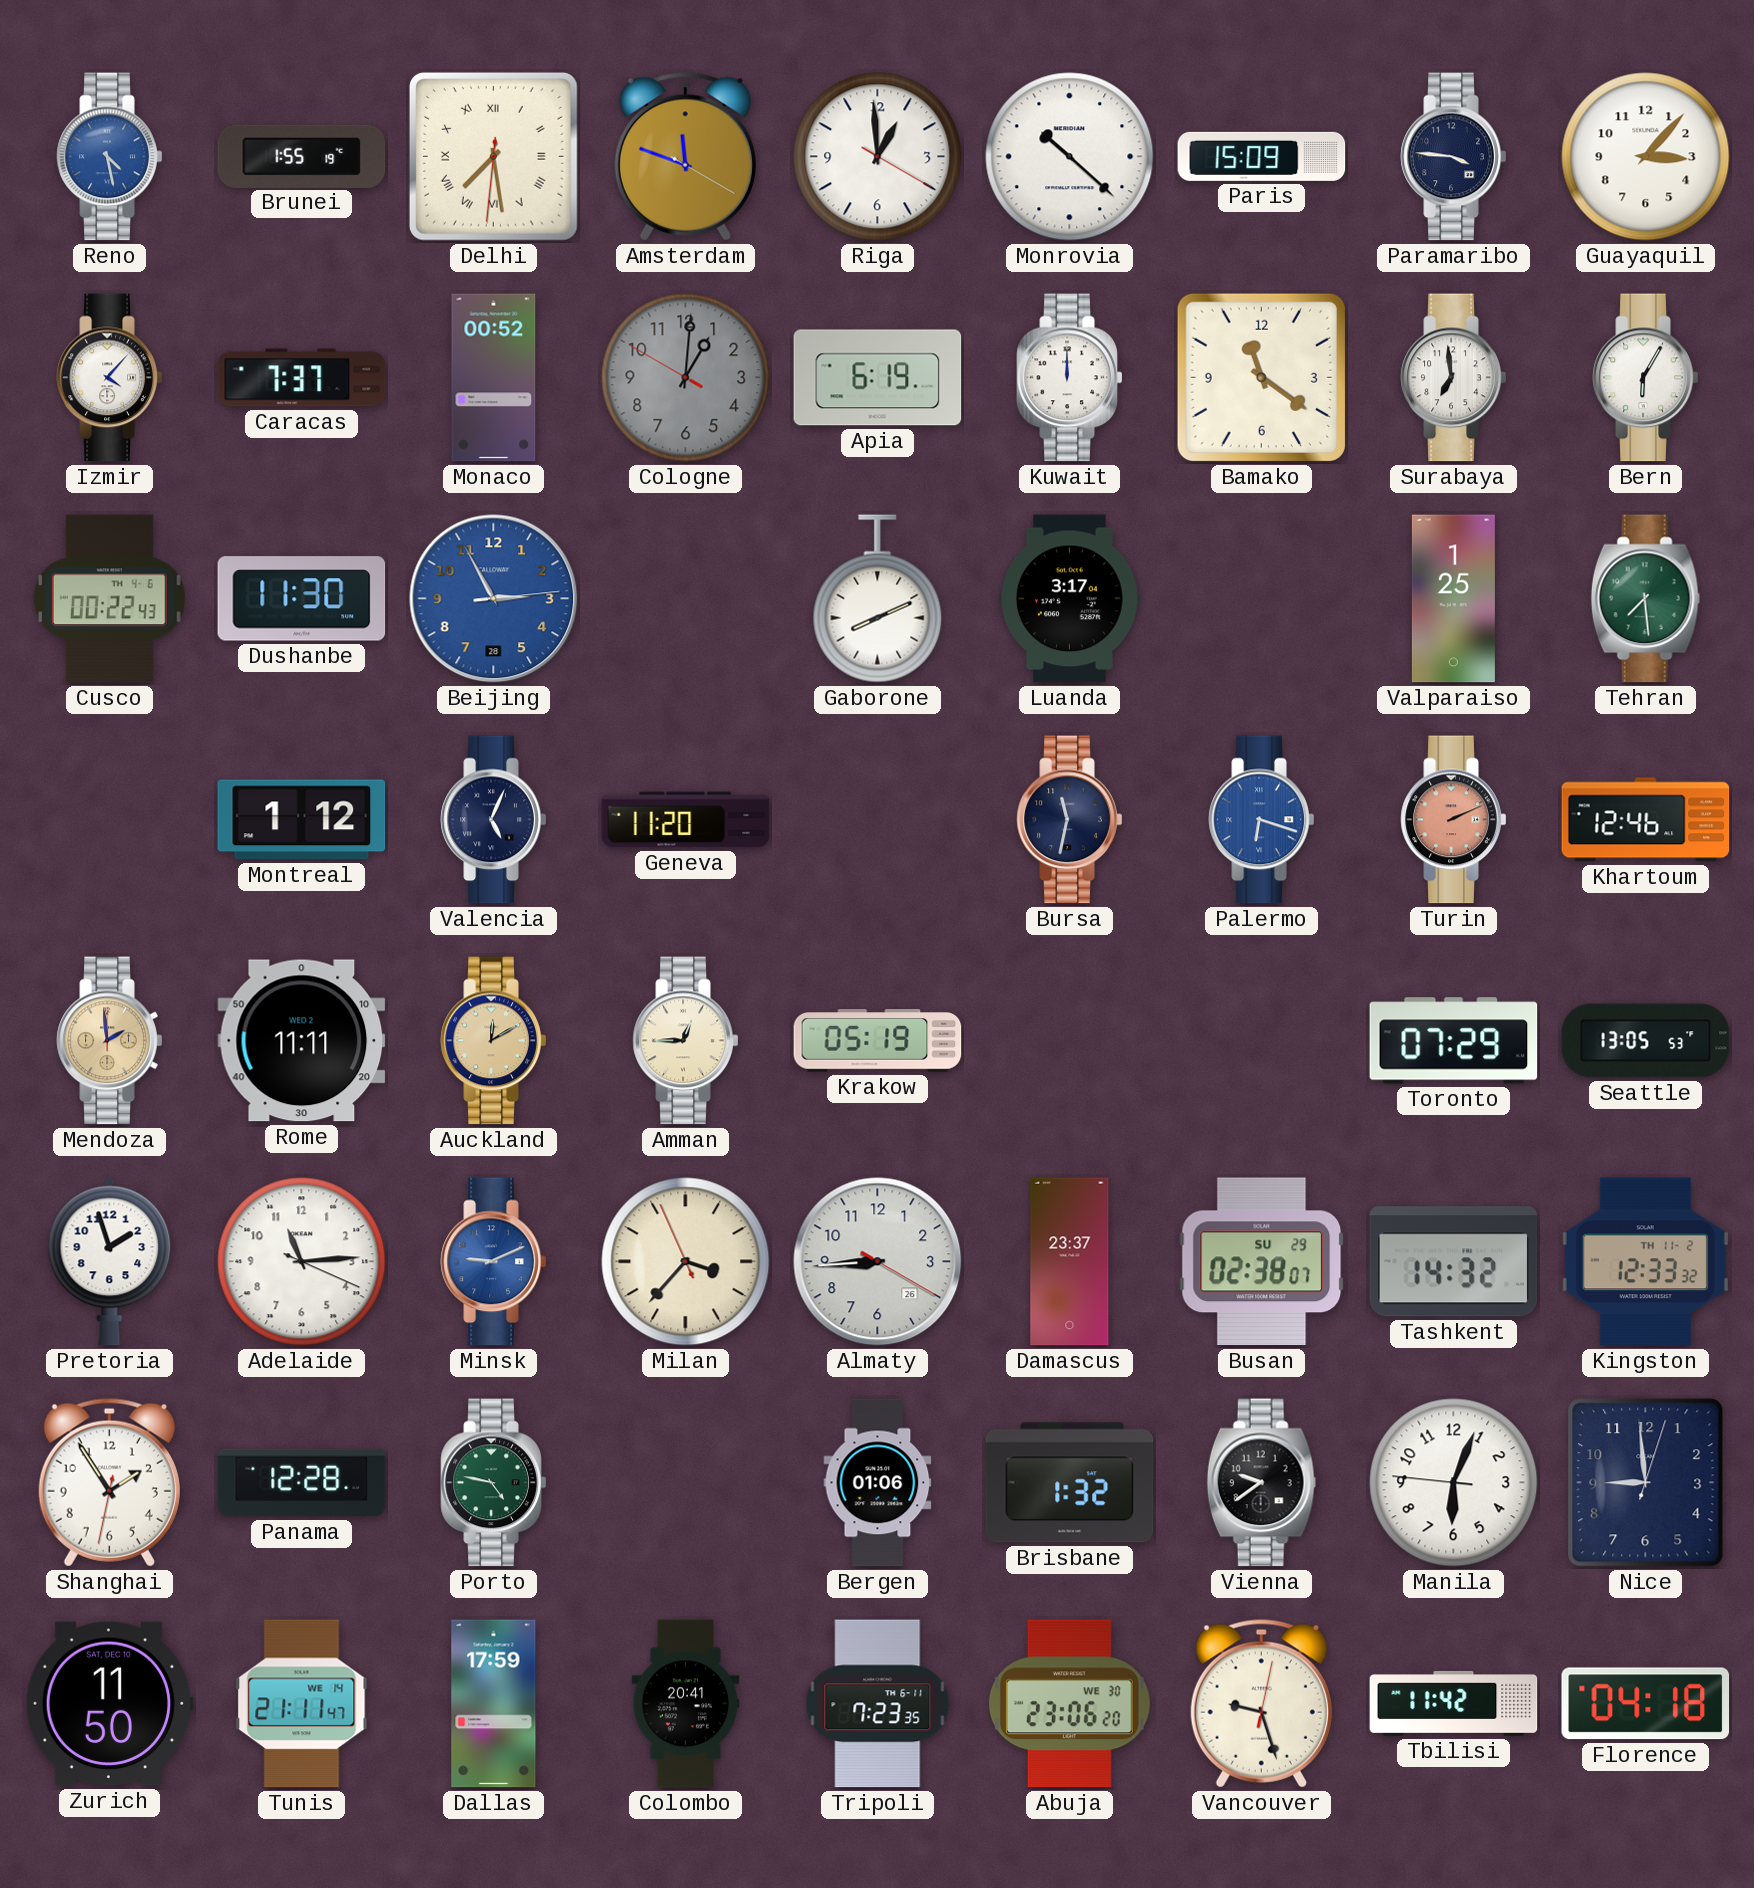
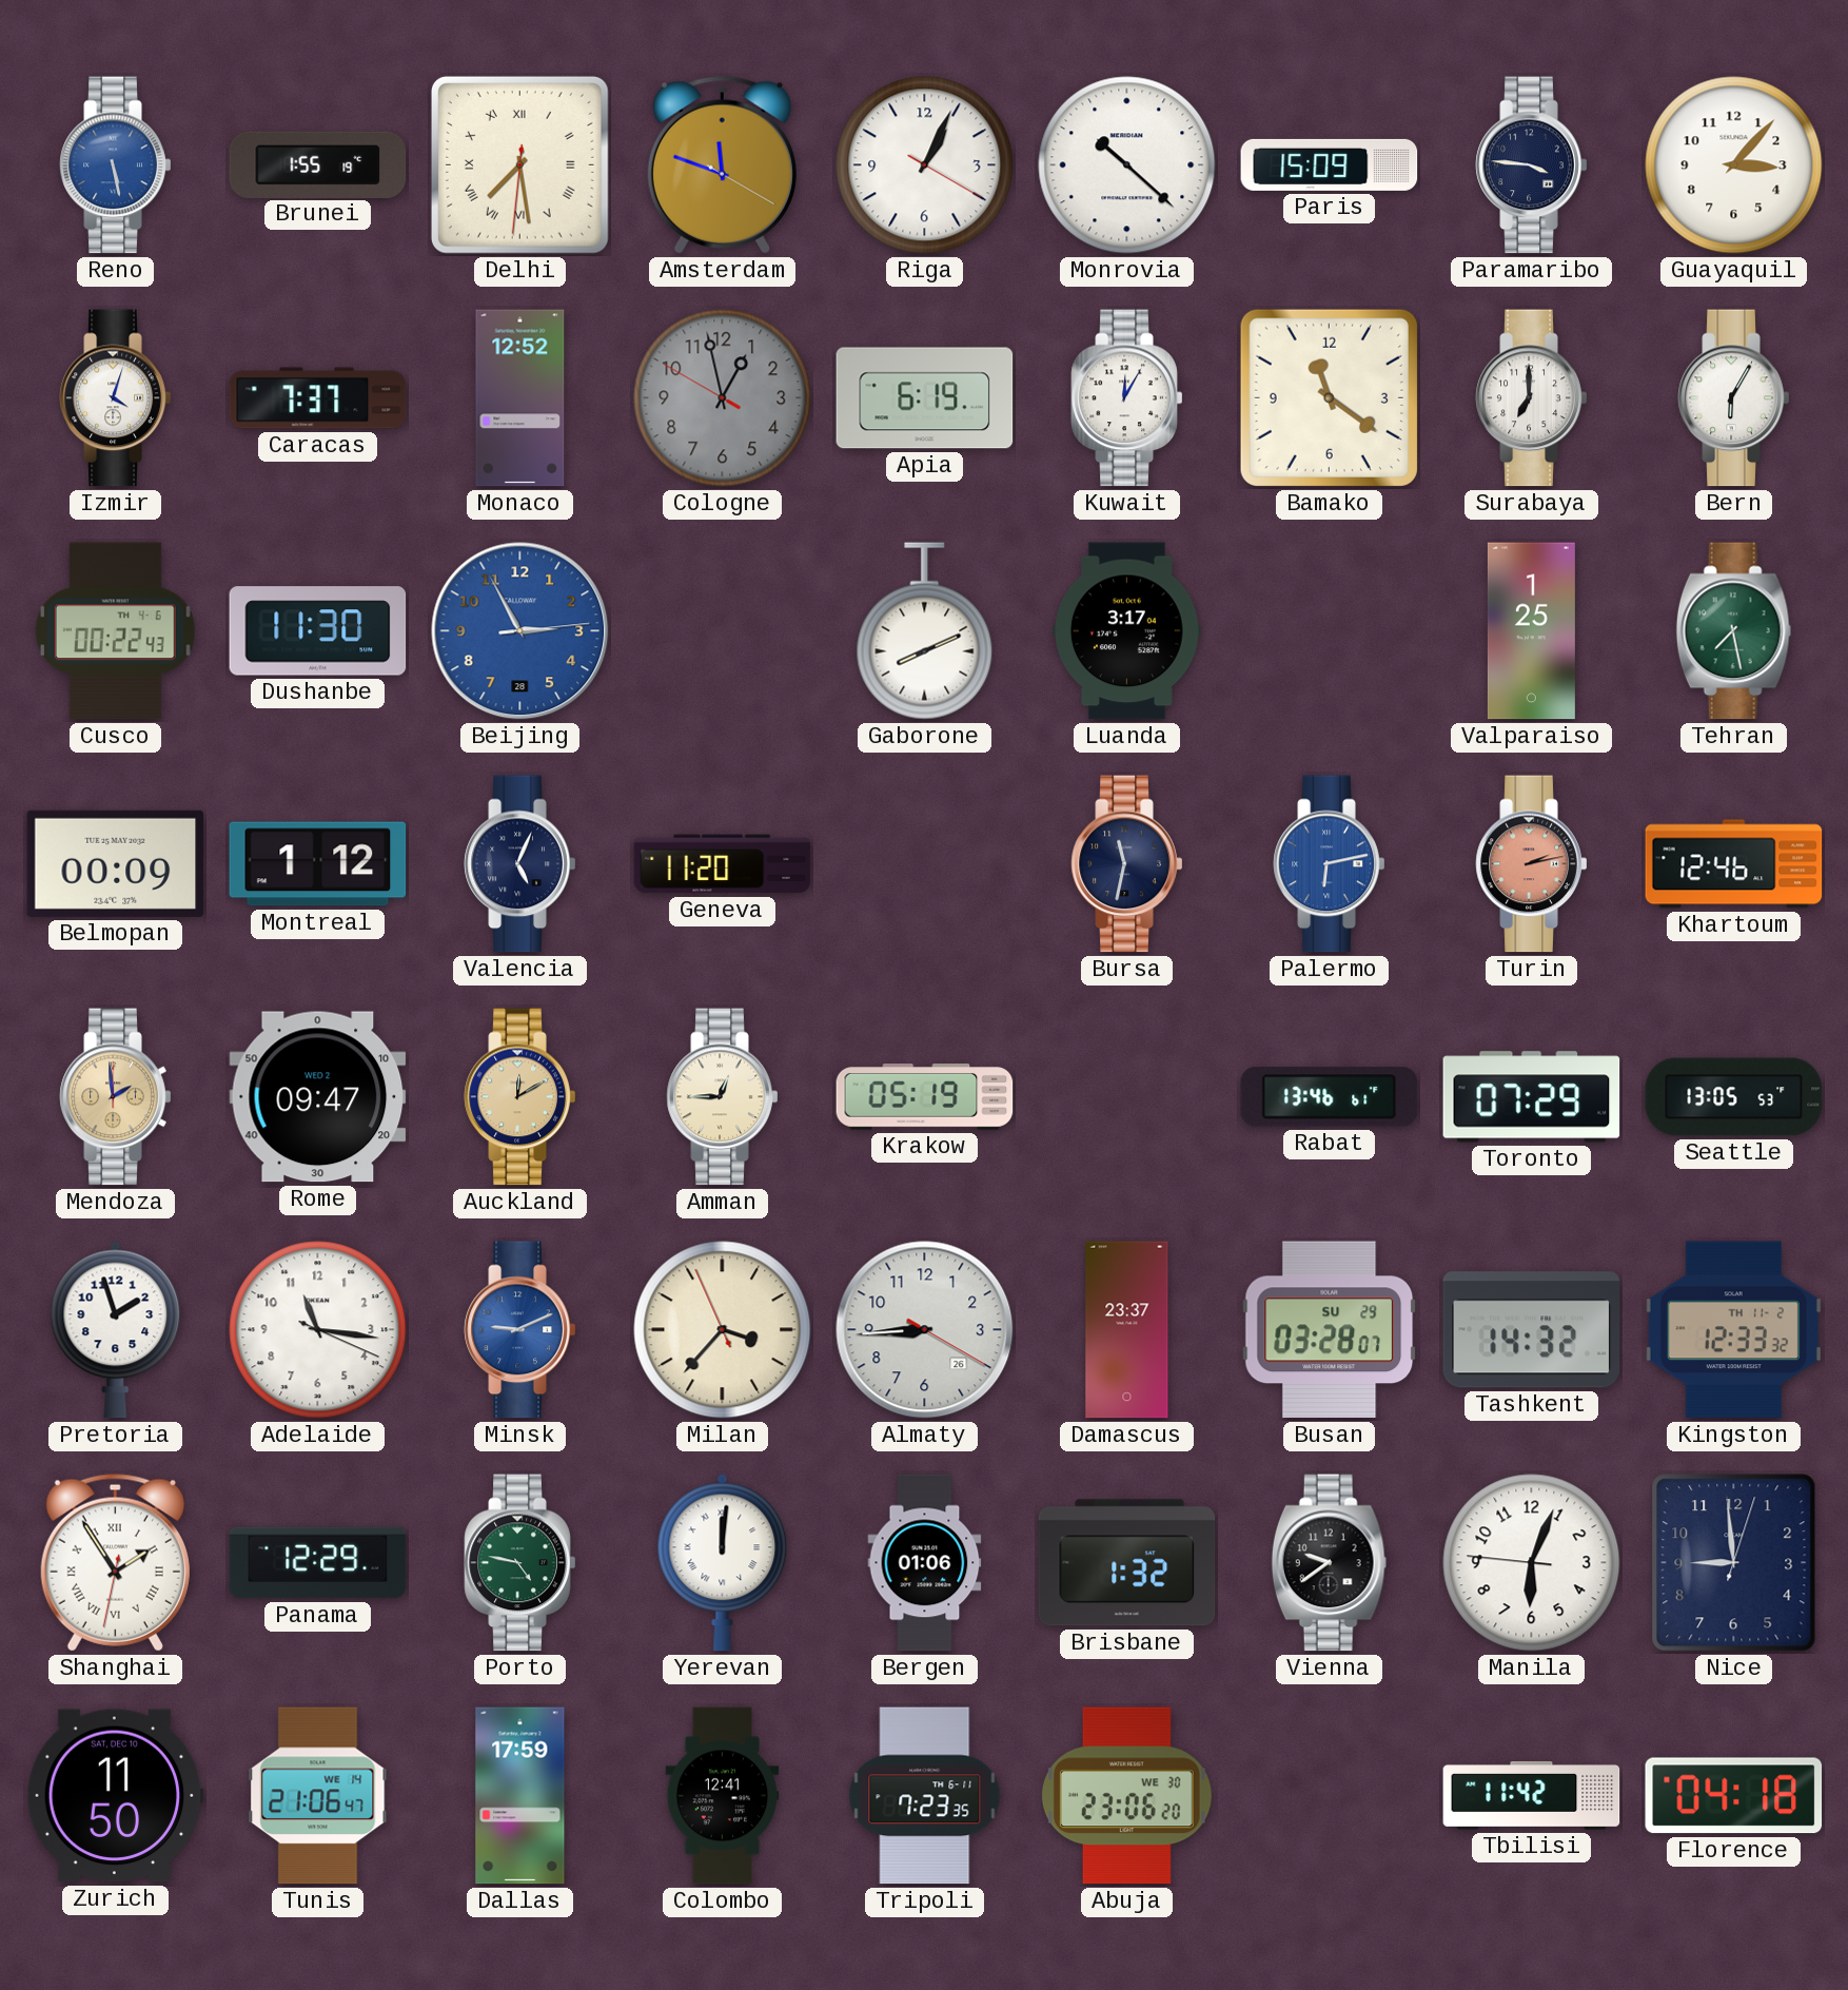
Reno: 4:28 -> 5:28 (116, 165)
Riga: 12:59 -> 1:04 (925, 165)
Izmir: 4:07 -> 4:03 (116, 398)
Monaco: 00:52 -> 12:52 (520, 398)
Cologne: 1:00 -> 12:57 (723, 398)
Kuwait: 12:00 -> 12:05 (1127, 398)
Surabaya: 6:59 -> 7:00 (1532, 398)
Tehran: 7:29 -> 7:28 (1734, 631)
Belmopan: none -> 00:09 (116, 863)
Palermo: 6:18 -> 6:13 (1330, 864)
Turin: 2:11 -> 2:13 (1532, 864)
Rome: 11:11 -> 09:47 (318, 1097)
Rabat: none -> 13:46 (1330, 1097)
Adelaide: 11:14 -> 11:16 (318, 1330)
Busan: 02:38 -> 03:28 (1330, 1330)
Shanghai numerals: Arabic -> Roman (115, 1563)
Panama: 12:28 -> 12:29 (318, 1563)
Yerevan: none -> 12:01 (723, 1562)
Tunis: 21:11 -> 21:06 (318, 1796)
Colombo: 20:41 -> 12:41 (723, 1796)
Vancouver: 9:27 -> none (1261, 1704)
